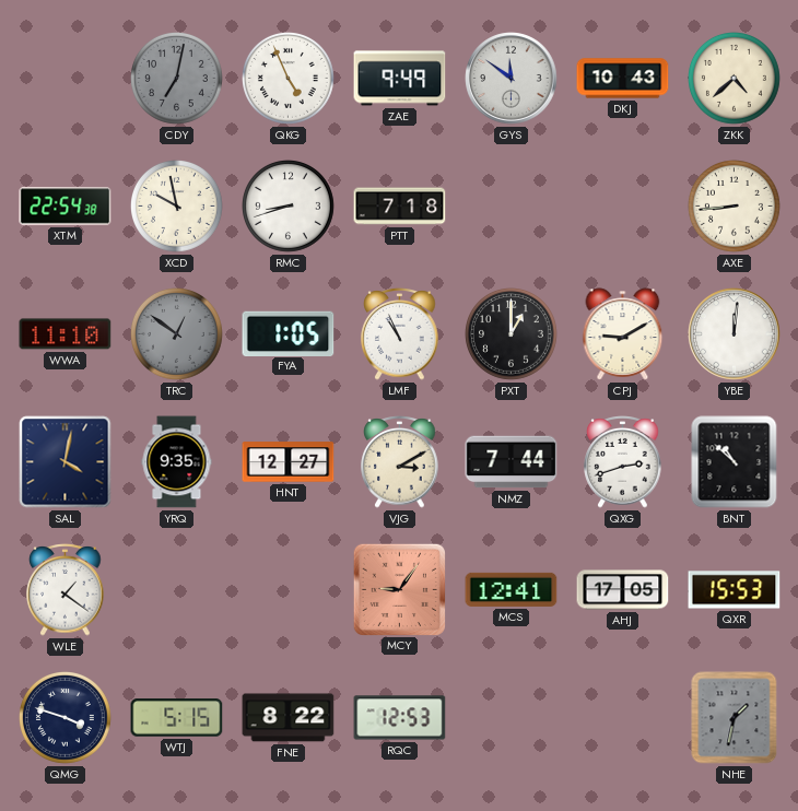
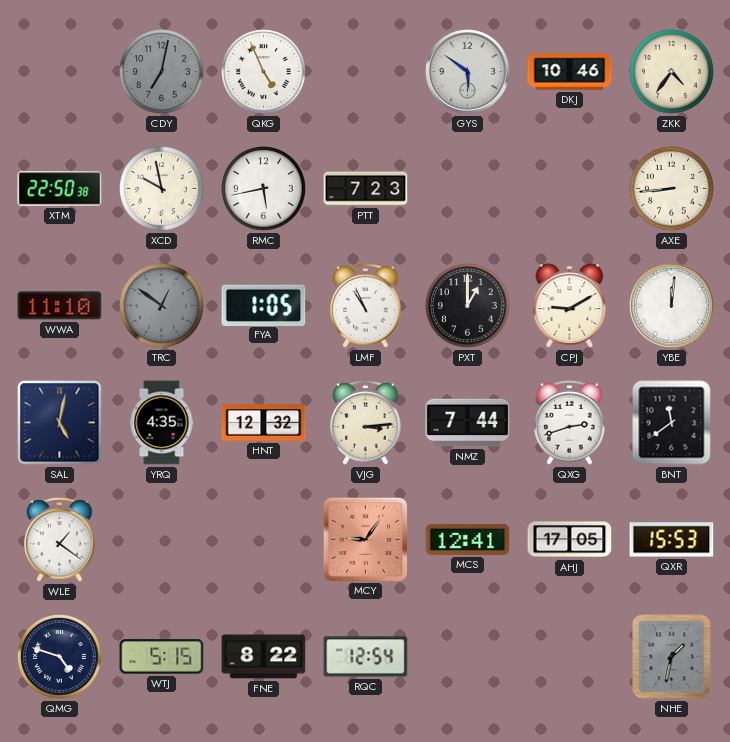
ZAE: 9:49 -> none (400, 79)
GYS: 11:51 -> 5:51 (468, 72)
DKJ: 10:43 -> 10:46 (570, 72)
ZKK: 4:38 -> 4:36 (672, 72)
XTM: 22:54 -> 22:50 (60, 189)
RMC: 8:42 -> 5:43 (264, 189)
PTT: 7:18 -> 7:23 (366, 189)
SAL: 4:02 -> 5:02 (60, 423)
YRQ: 9:35 -> 4:35 (162, 423)
HNT: 12:27 -> 12:32 (264, 423)
VJG: 3:10 -> 3:14 (366, 423)
BNT: 10:52 -> 11:39 (672, 423)
QMG: 3:48 -> 4:48 (60, 657)
RQC: 12:53 -> 12:54 (366, 657)
